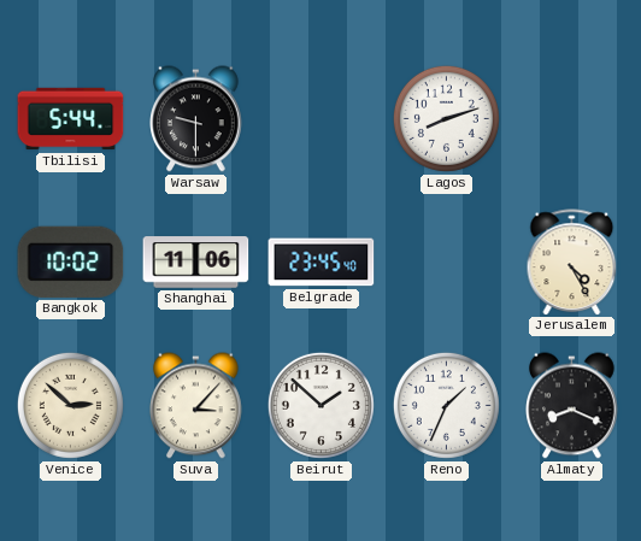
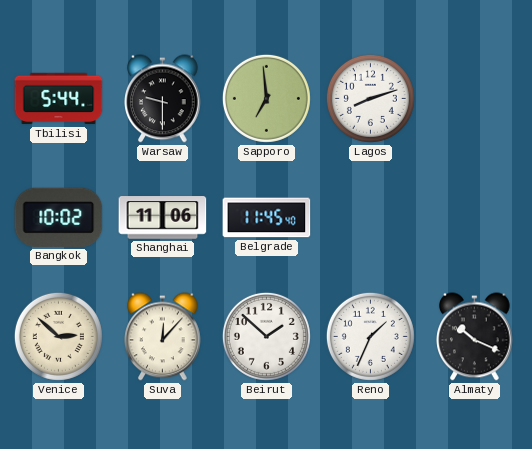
Sapporo: none -> 6:59 (266, 98)
Belgrade: 23:45 -> 11:45 (267, 218)
Jerusalem: 4:25 -> none (572, 261)
Suva: 3:07 -> 12:07 (163, 337)
Almaty: 8:19 -> 10:19 (475, 337)
